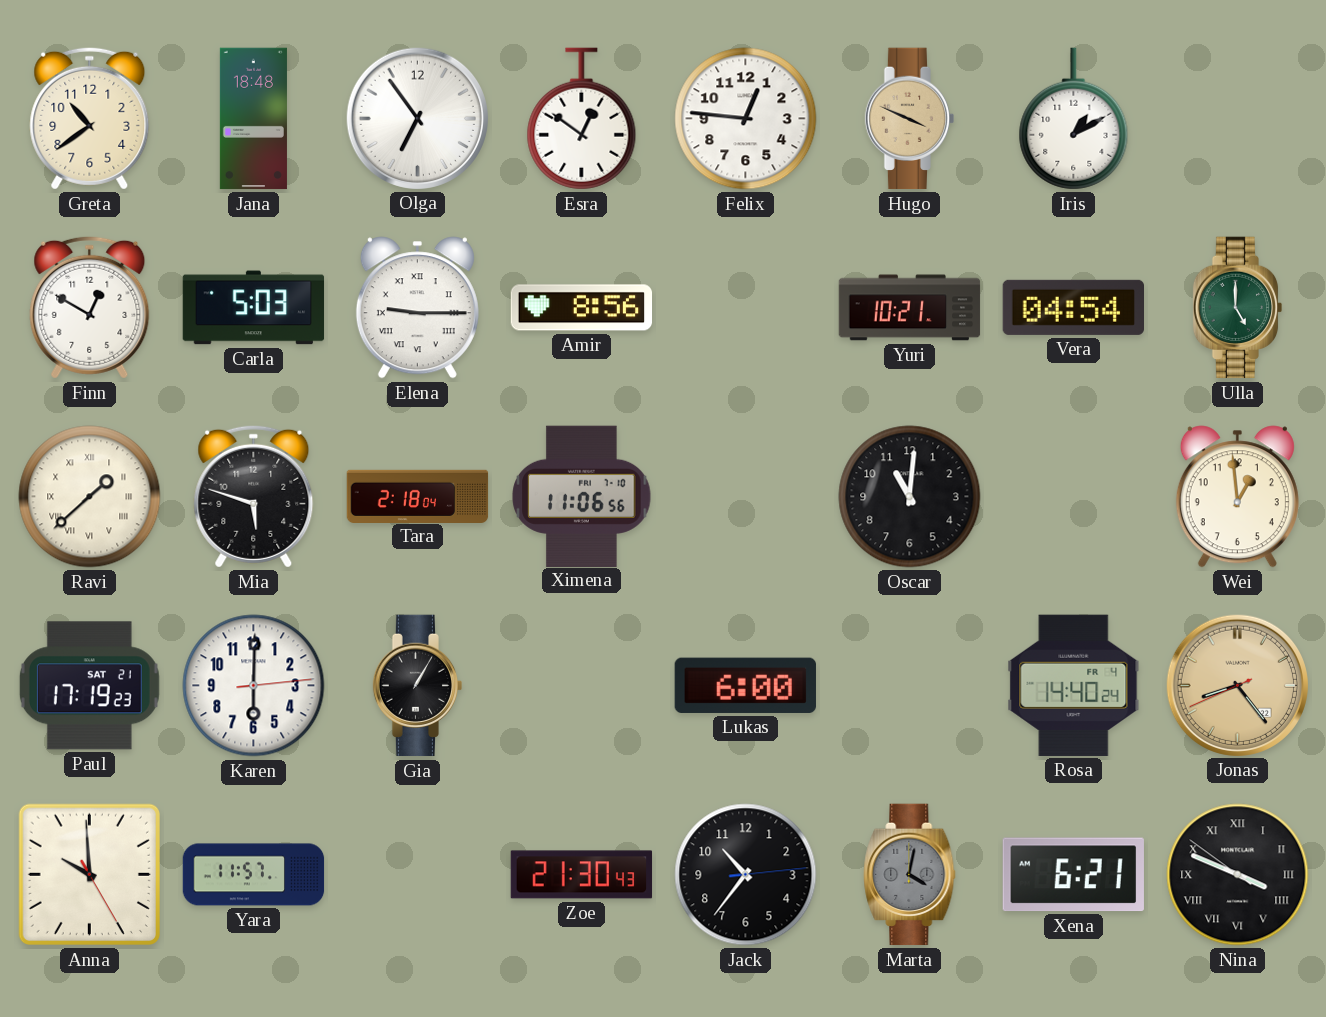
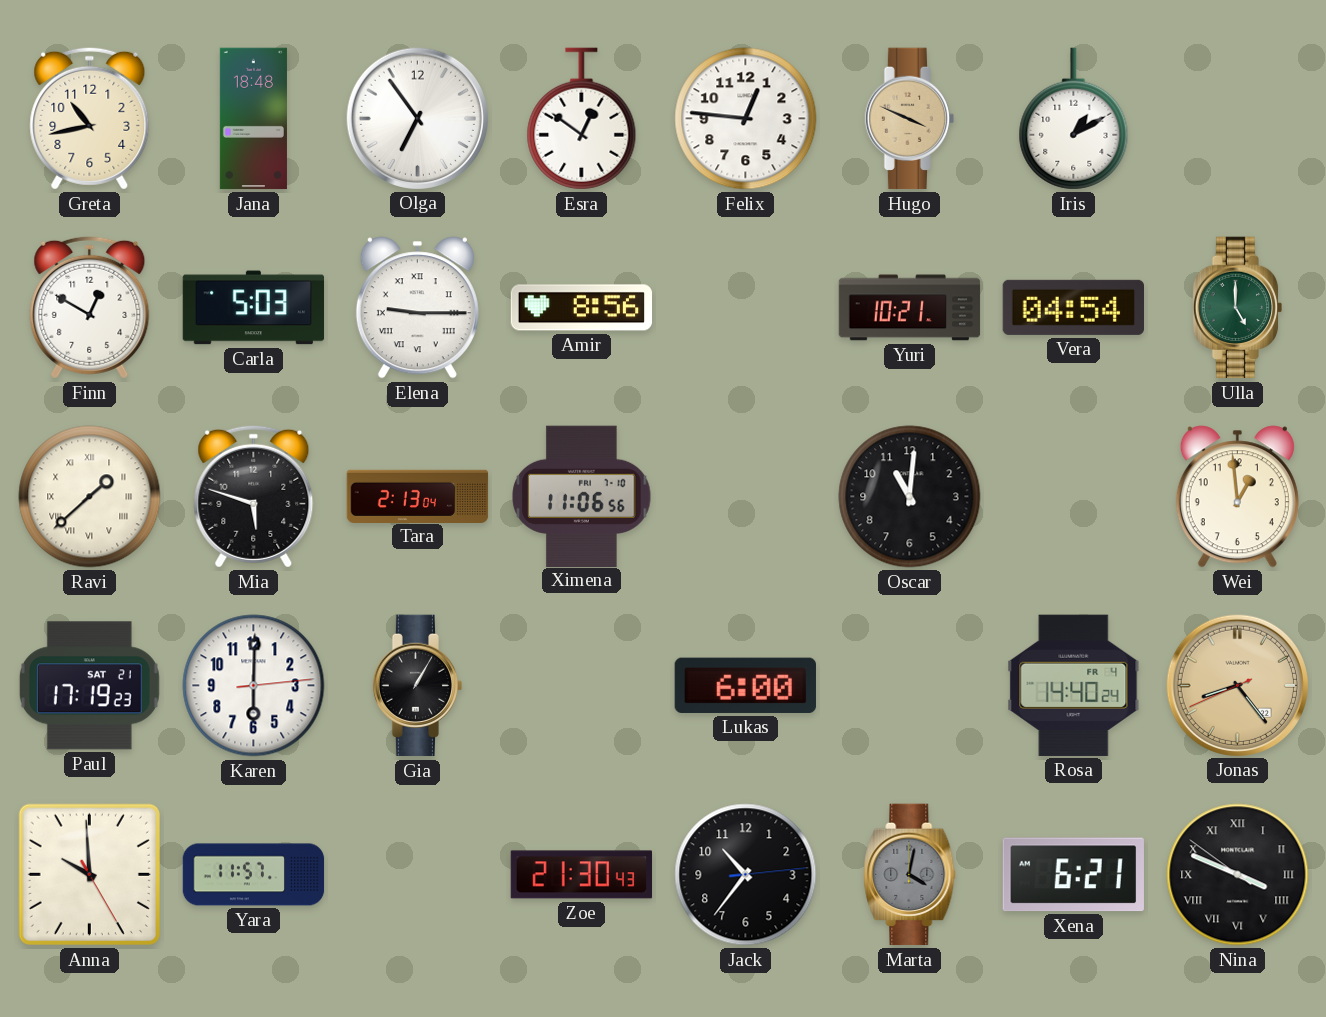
Greta: 10:39 -> 10:43 (90, 118)
Tara: 2:18 -> 2:13 (418, 496)
